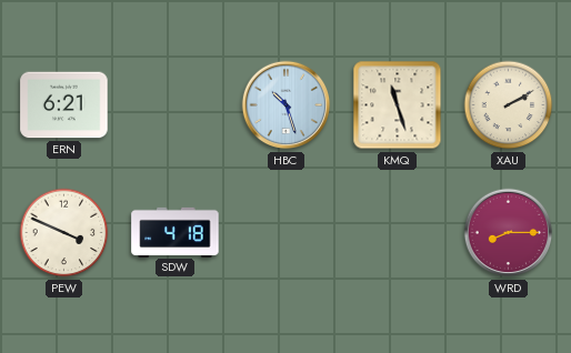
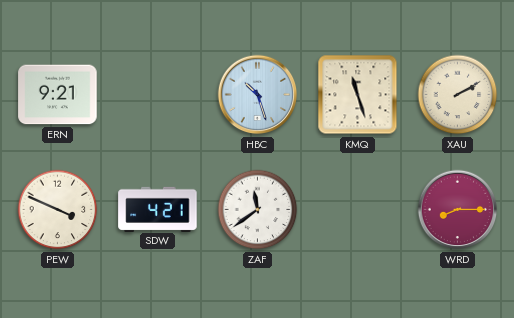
ERN: 6:21 -> 9:21 (58, 95)
SDW: 4:18 -> 4:21 (158, 209)
ZAF: none -> 11:39 (258, 210)
